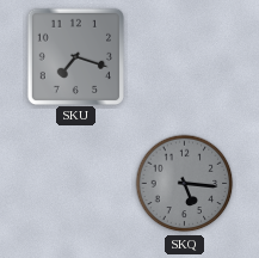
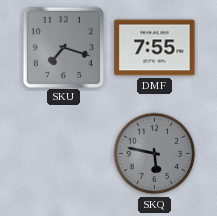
DMF: none -> 7:55 (155, 48)
SKQ: 5:16 -> 5:47 (155, 154)
